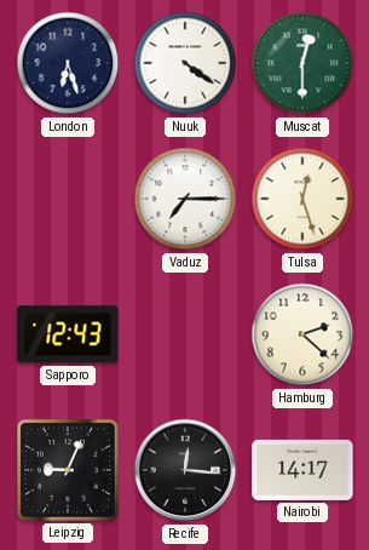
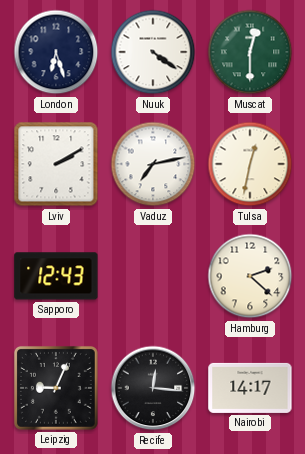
Lviv: none -> 2:10 (56, 164)
Vaduz: 7:15 -> 7:13 (153, 164)
Tulsa: 12:27 -> 12:32 (250, 164)
